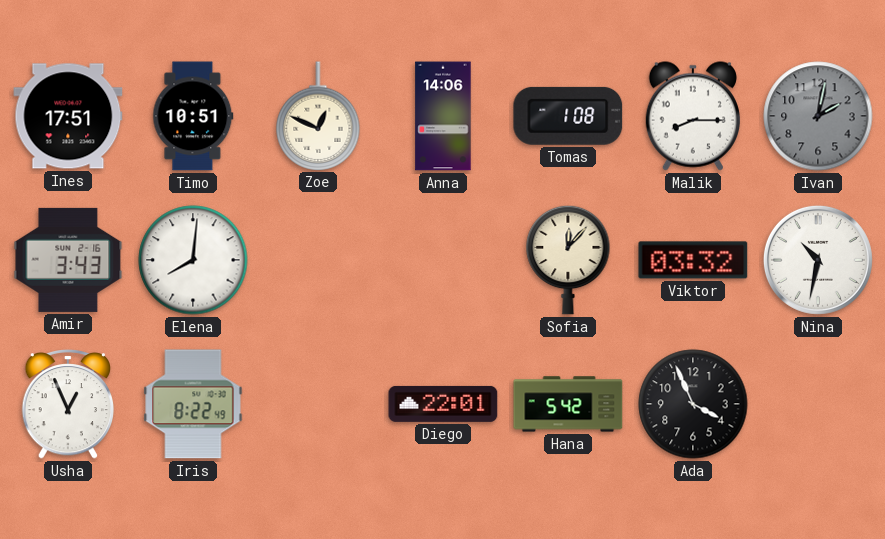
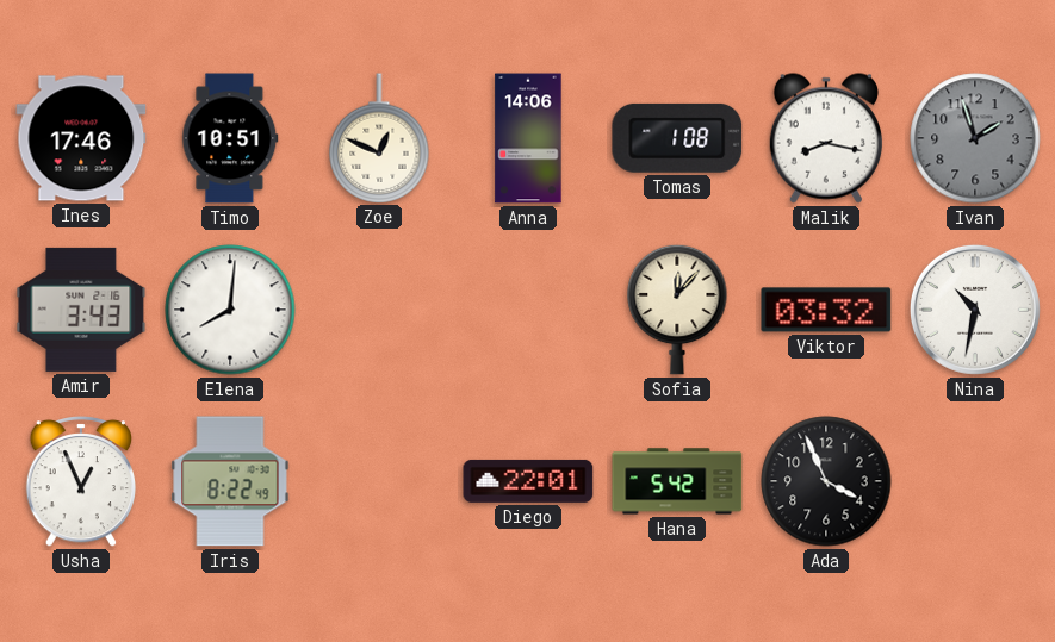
Ines: 17:51 -> 17:46 (81, 138)
Malik: 8:15 -> 8:17 (826, 138)
Ivan: 2:02 -> 1:57 (975, 138)
